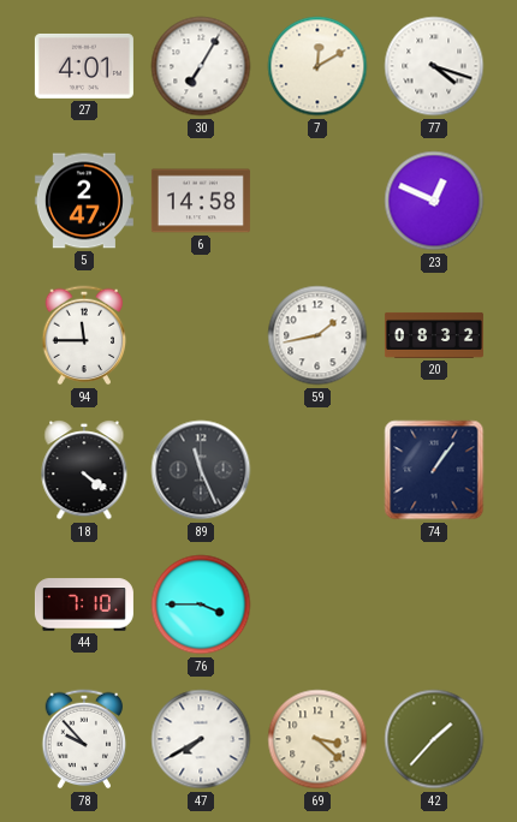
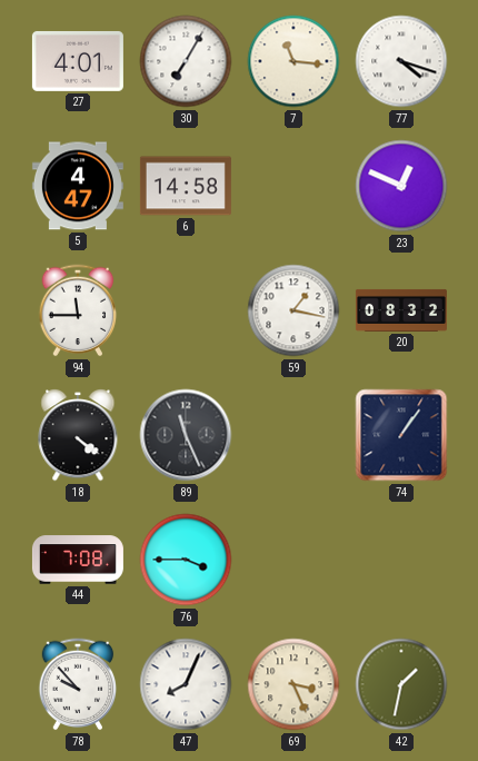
7: 12:10 -> 11:16 (293, 61)
5: 2:47 -> 4:47 (78, 186)
59: 1:43 -> 1:17 (293, 310)
44: 7:10 -> 7:08 (78, 560)
47: 7:40 -> 8:04 (186, 684)
69: 3:22 -> 3:26 (293, 684)
42: 1:37 -> 1:32 (401, 684)
